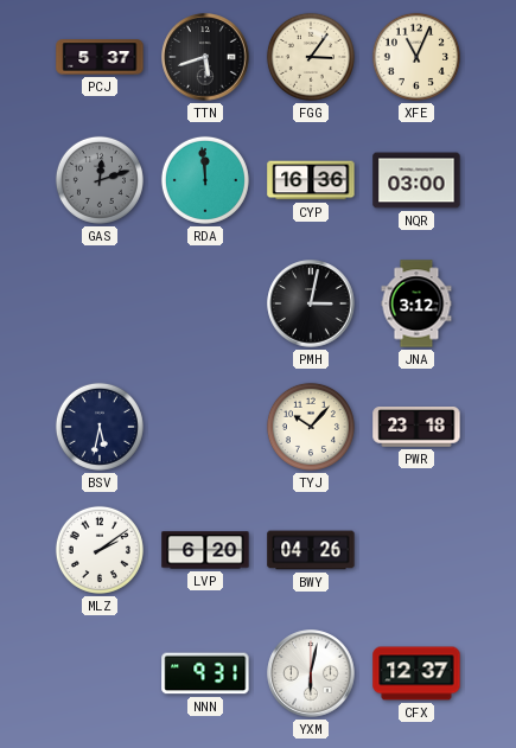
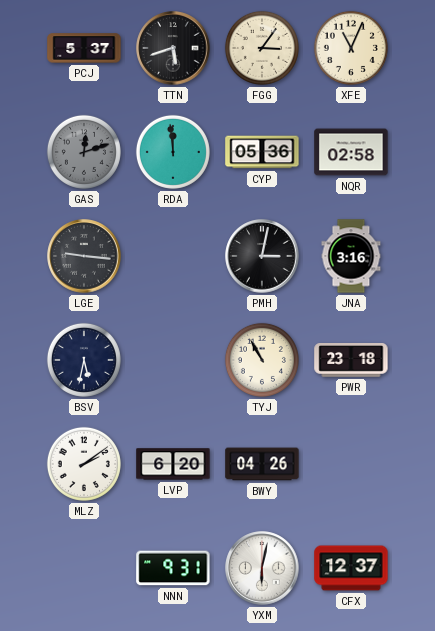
CYP: 16:36 -> 05:36 (262, 152)
NQR: 03:00 -> 02:58 (351, 152)
LGE: none -> 9:16 (84, 256)
JNA: 3:12 -> 3:16 (351, 256)
TYJ: 10:07 -> 10:55 (262, 360)
